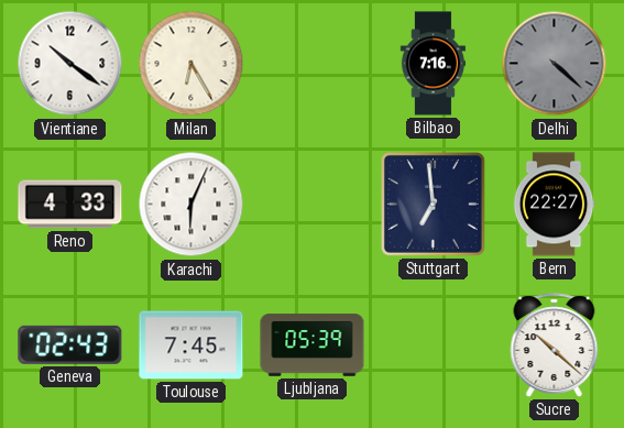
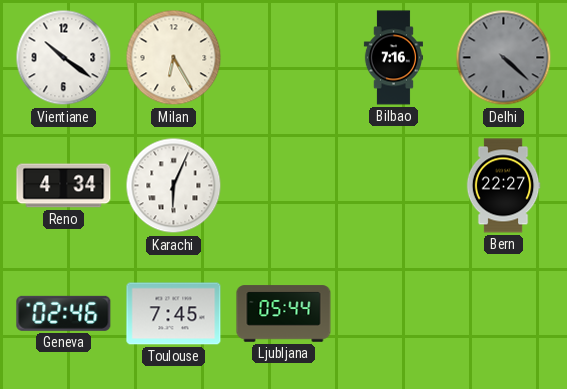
Reno: 4:33 -> 4:34 (64, 186)
Stuttgart: 6:59 -> none (434, 205)
Geneva: 02:43 -> 02:46 (64, 313)
Ljubljana: 05:39 -> 05:44 (284, 314)
Sucre: 10:22 -> none (555, 345)
